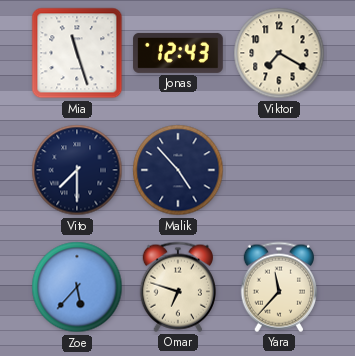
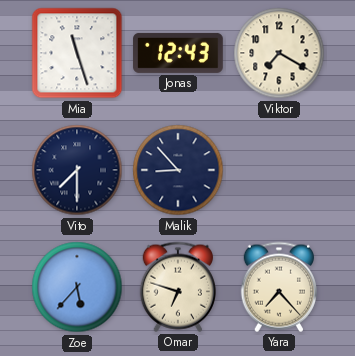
Malik: 4:53 -> 8:53 (178, 170)
Yara: 11:37 -> 7:23 (278, 287)
